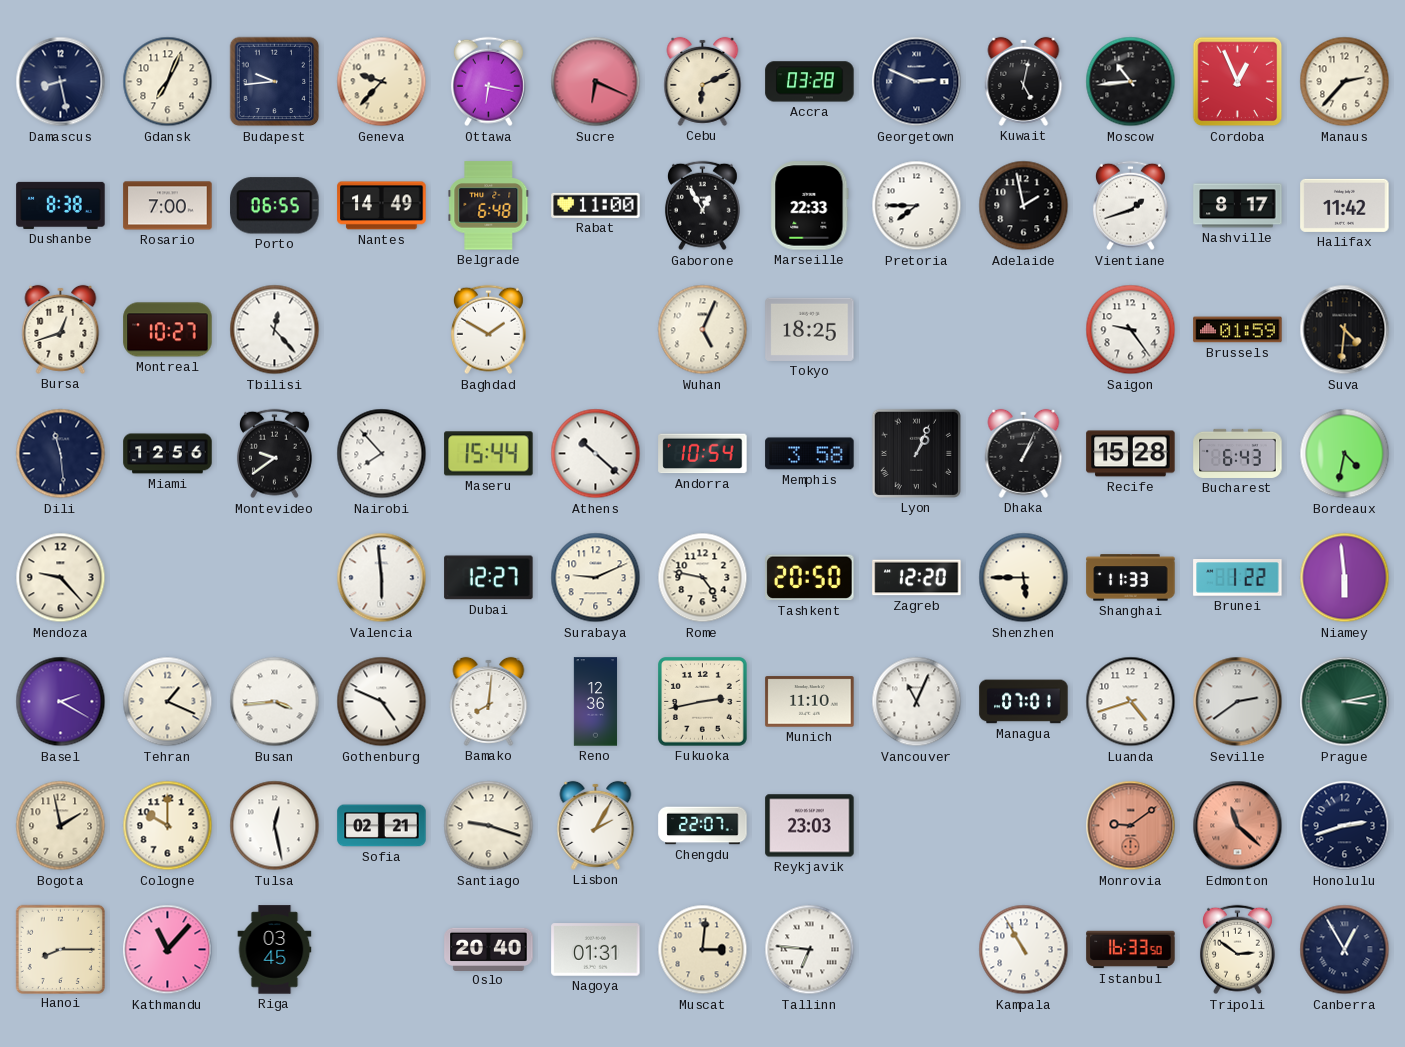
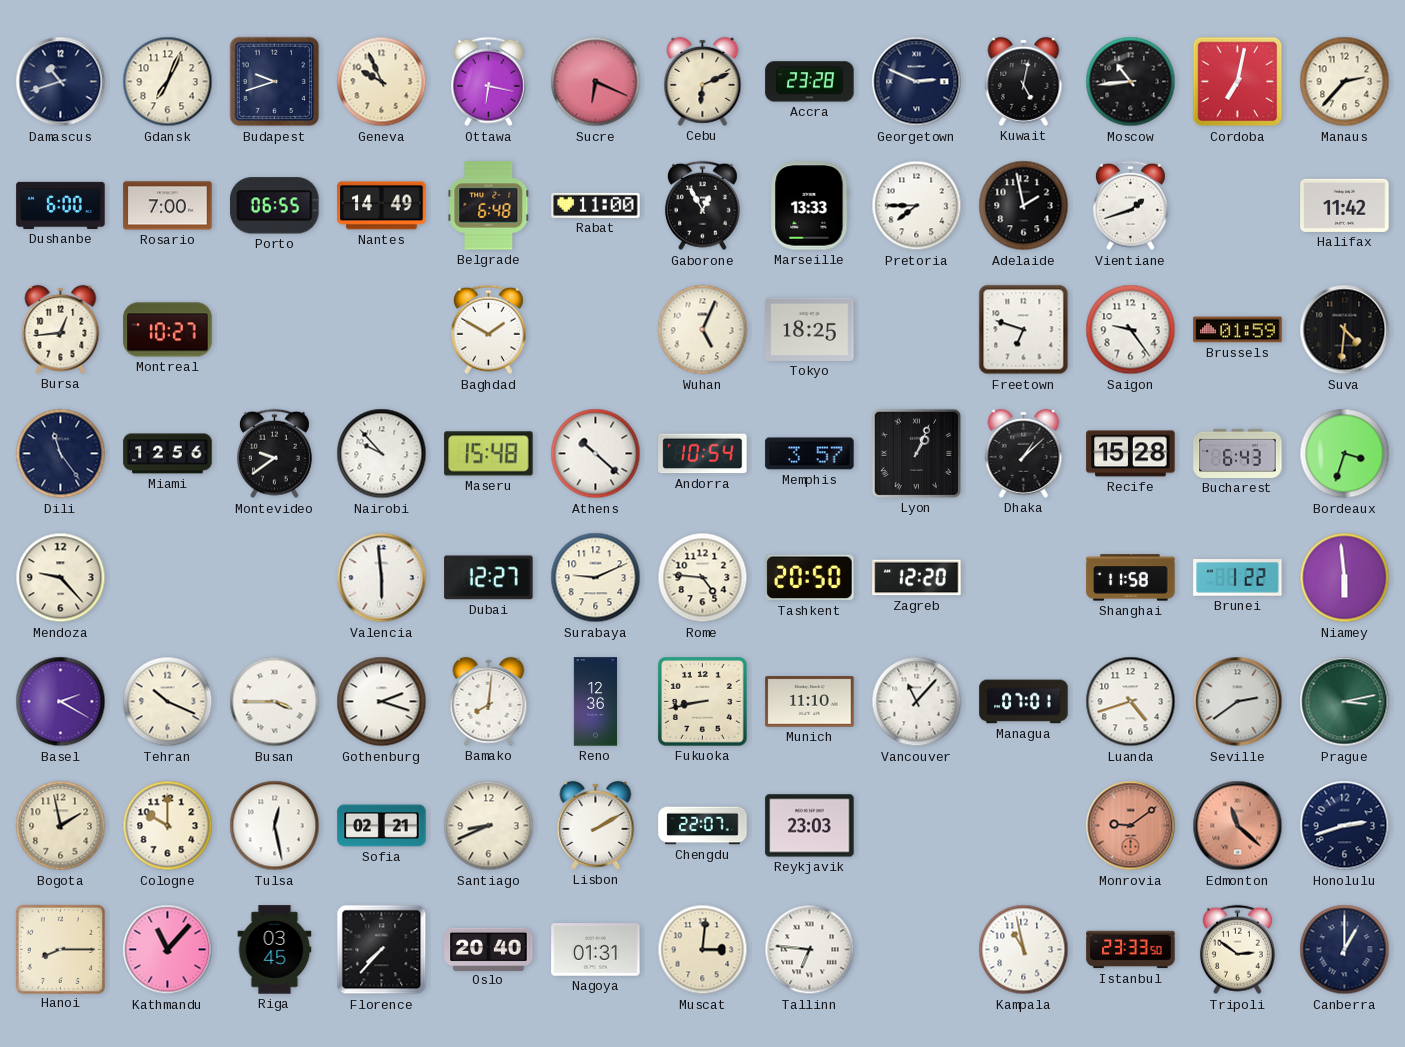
Damascus: 8:28 -> 10:42 (61, 82)
Budapest: 9:44 -> 9:42 (275, 82)
Geneva: 9:37 -> 9:56 (382, 82)
Accra: 03:28 -> 23:28 (810, 82)
Cordoba: 12:56 -> 7:02 (1238, 82)
Dushanbe: 8:38 -> 6:00 (61, 205)
Marseille: 22:33 -> 13:33 (810, 206)
Nashville: 8:17 -> none (1238, 206)
Bursa: 12:42 -> 12:44 (61, 329)
Tbilisi: 12:23 -> none (275, 330)
Freetown: none -> 6:48 (1024, 330)
Dili: 11:29 -> 11:24 (61, 454)
Nairobi: 7:53 -> 9:53 (382, 454)
Maseru: 15:44 -> 15:48 (489, 454)
Memphis: 3:58 -> 3:57 (810, 454)
Dhaka: 1:04 -> 1:08 (1024, 453)
Bordeaux: 4:32 -> 3:33 (1345, 454)
Rome: 4:47 -> 4:46 (703, 578)
Shenzhen: 5:45 -> none (1024, 578)
Shanghai: 11:33 -> 11:58 (1131, 578)
Tehran: 1:19 -> 10:19 (168, 702)
Busan: 3:44 -> 3:45 (275, 702)
Gothenburg: 4:49 -> 2:18 (382, 702)
Fukuoka: 2:43 -> 8:43 (703, 702)
Vancouver: 11:04 -> 11:07 (917, 702)
Santiago: 9:18 -> 8:41 (489, 826)
Lisbon: 2:05 -> 2:10 (596, 825)
Florence: none -> 7:37 (382, 950)
Kampala: 10:55 -> 10:58 (1024, 950)
Istanbul: 16:33 -> 23:33 (1131, 950)
Canberra: 12:55 -> 1:00 (1345, 950)
